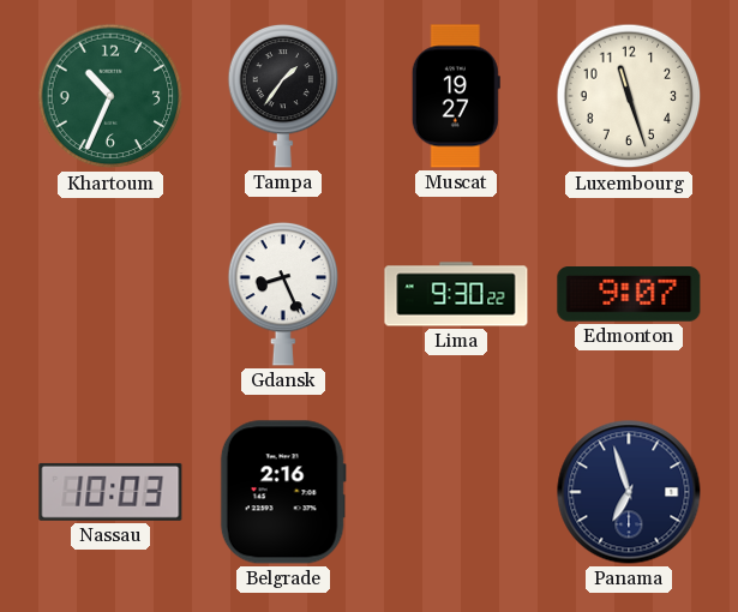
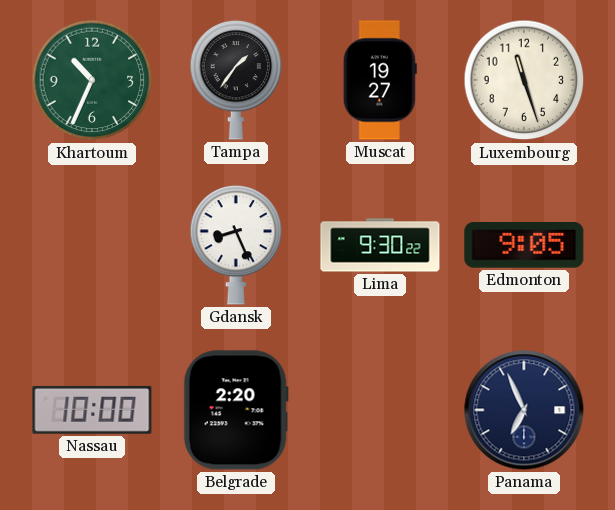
Edmonton: 9:07 -> 9:05 (524, 246)
Nassau: 10:03 -> 10:00 (92, 410)
Belgrade: 2:16 -> 2:20 (236, 410)
Panama: 6:57 -> 6:56 (524, 410)
